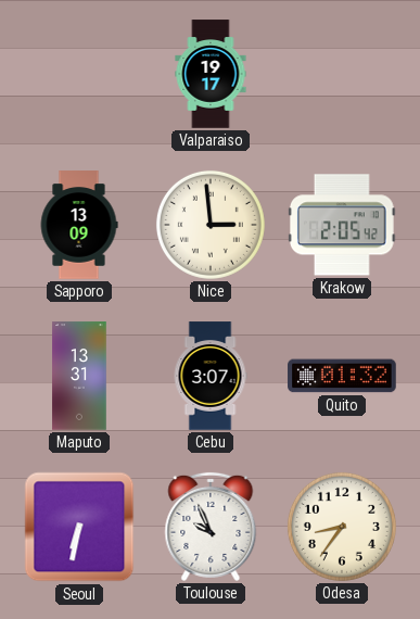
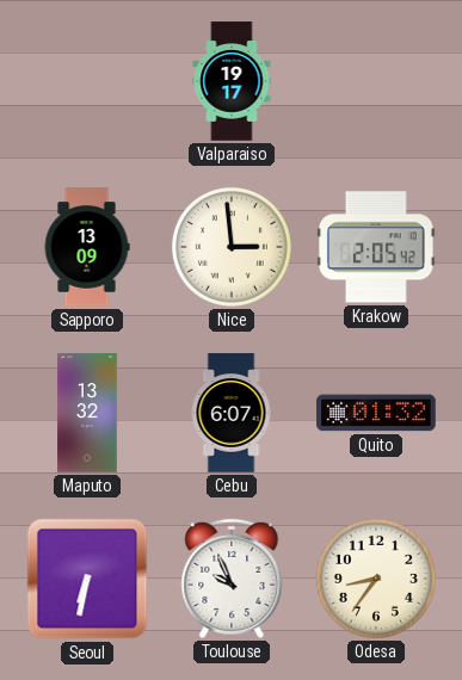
Maputo: 13:31 -> 13:32 (87, 413)
Cebu: 3:07 -> 6:07 (232, 413)
